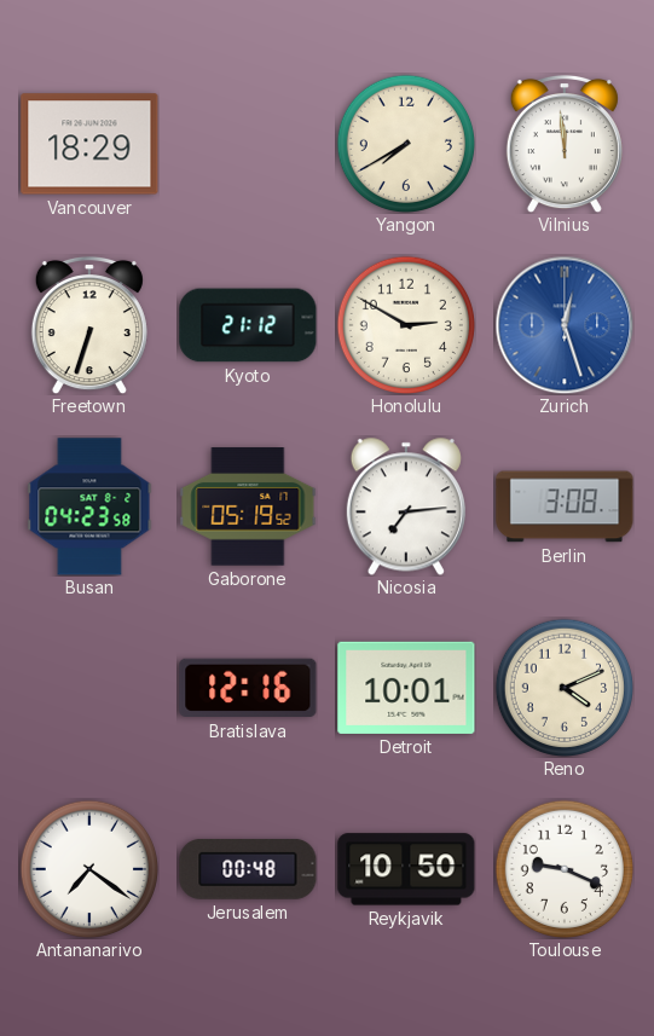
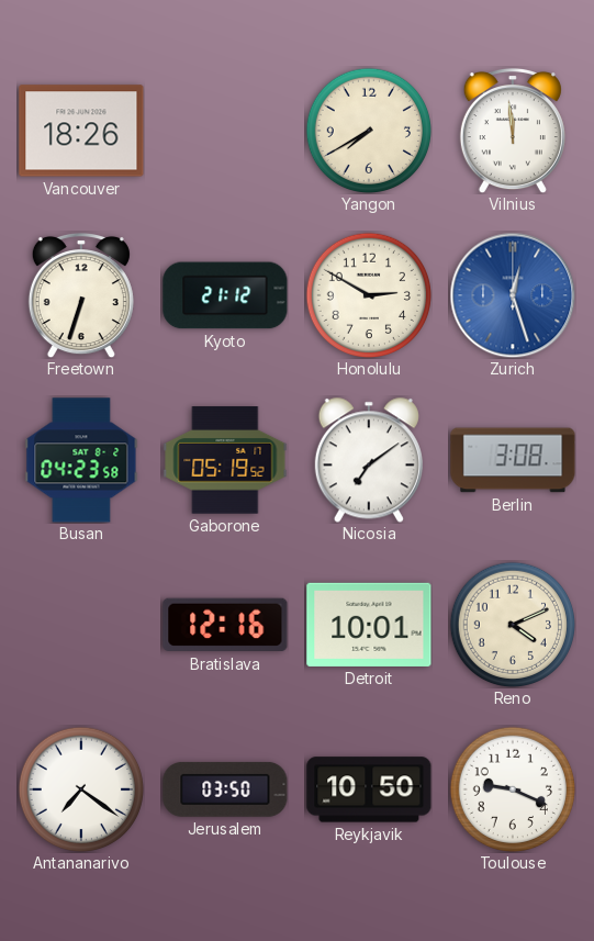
Vancouver: 18:29 -> 18:26 (81, 131)
Nicosia: 7:14 -> 7:09 (369, 460)
Jerusalem: 00:48 -> 03:50 (225, 789)
